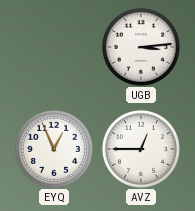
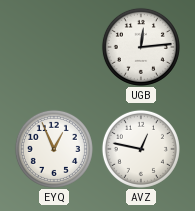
UGB: 3:14 -> 12:14 (141, 47)
AVZ: 12:45 -> 12:47 (141, 149)
